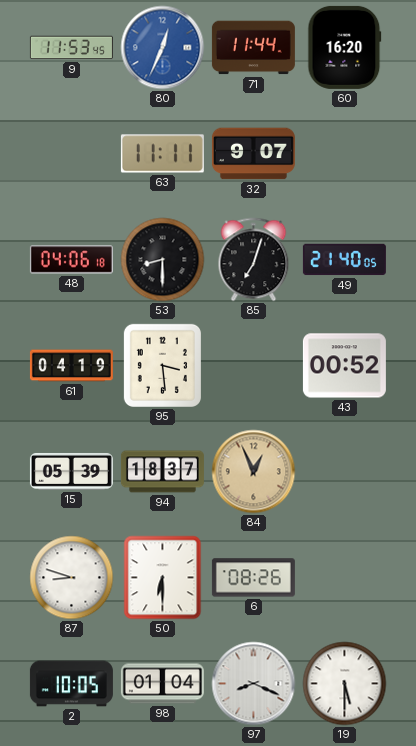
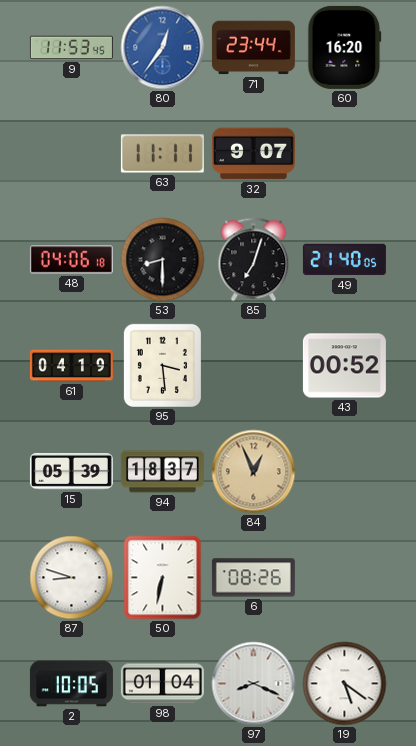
80: 12:34 -> 12:36 (163, 48)
71: 11:44 -> 23:44 (253, 48)
50: 6:30 -> 6:32 (163, 578)
19: 5:30 -> 5:21 (345, 684)
